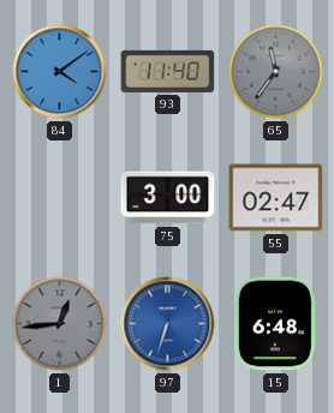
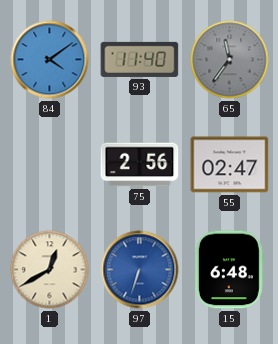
75: 3:00 -> 2:56 (140, 165)
1: 12:44 -> 12:40 (50, 270)
1 dial: grey -> cream (50, 270)
